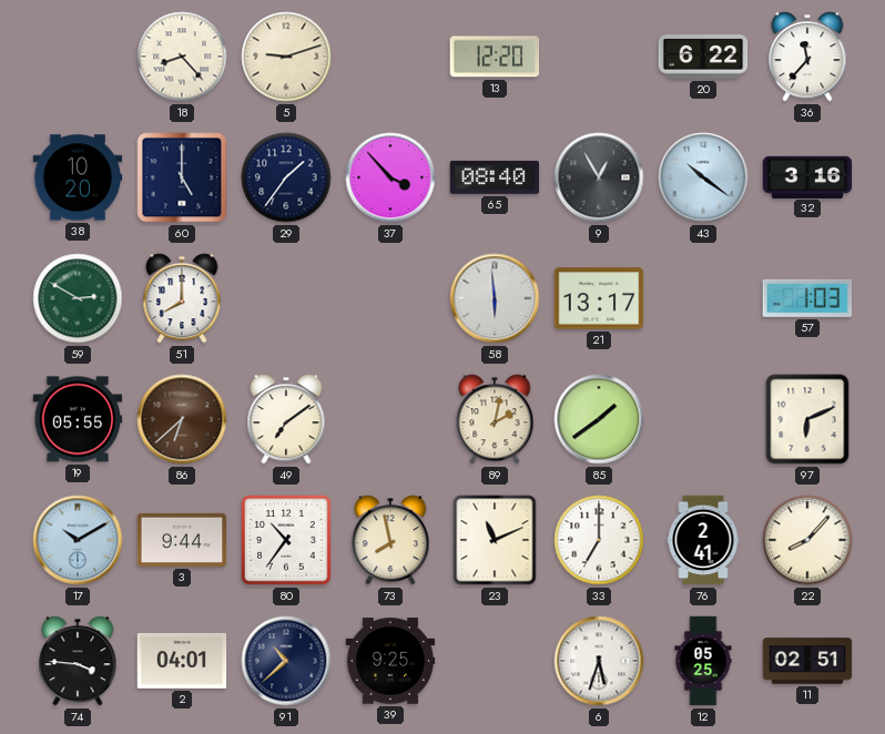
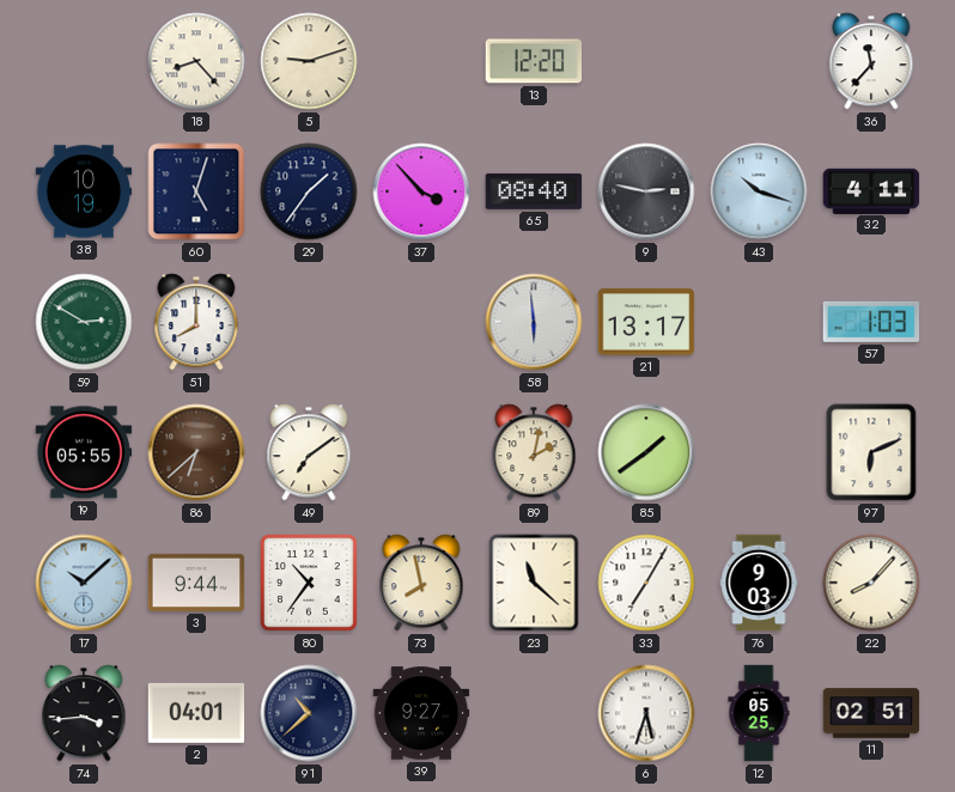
20: 6:22 -> none (703, 57)
38: 10:20 -> 10:19 (84, 191)
60: 5:00 -> 5:03 (196, 191)
9: 12:55 -> 2:47 (646, 191)
43: 10:21 -> 10:18 (759, 191)
32: 3:16 -> 4:11 (871, 190)
17: 10:10 -> 10:08 (84, 583)
23: 11:11 -> 11:22 (534, 583)
33: 7:00 -> 7:05 (646, 583)
76: 2:41 -> 9:03 (759, 583)
74: 3:46 -> 3:44 (84, 713)
39: 9:25 -> 9:27 (421, 713)
